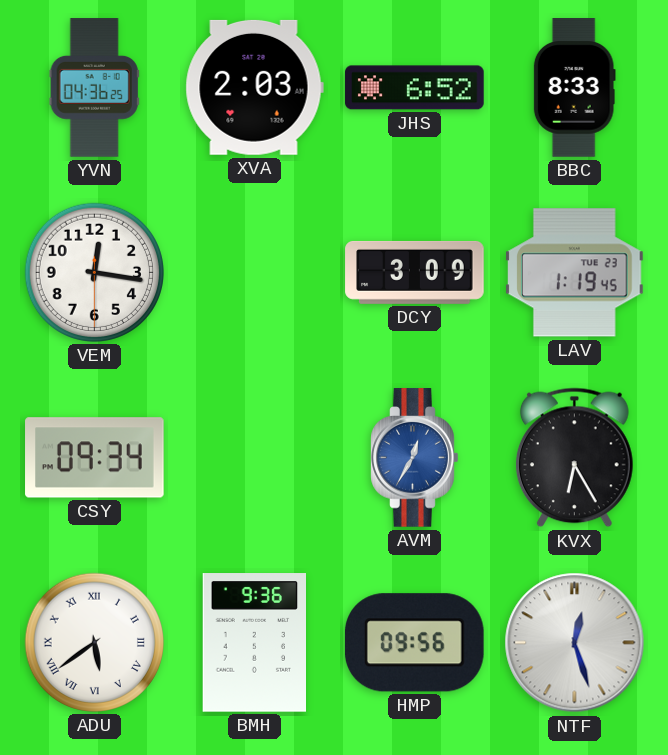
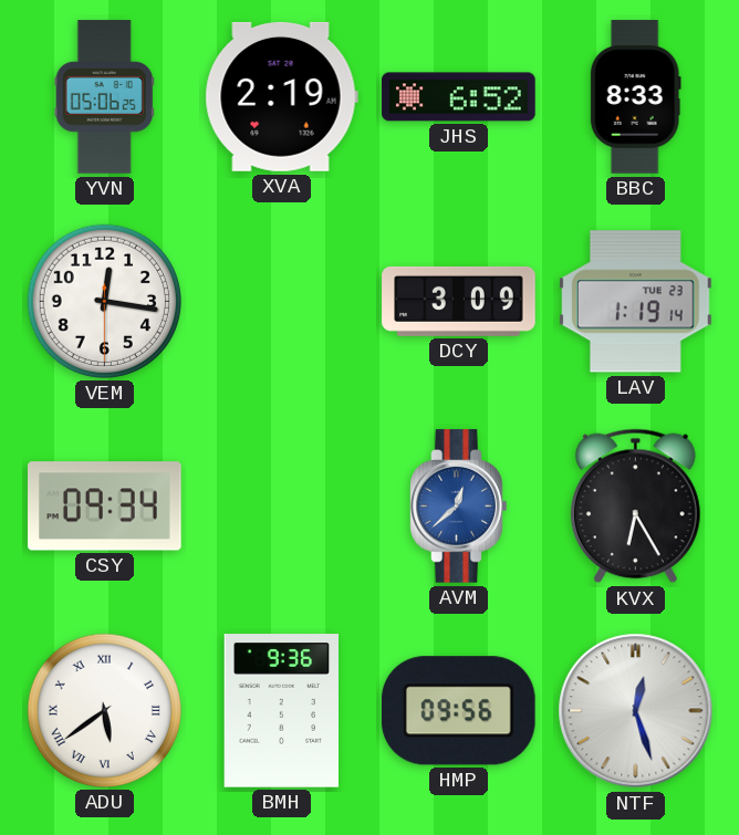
YVN: 04:36 -> 05:06 (104, 97)
XVA: 2:03 -> 2:19 (281, 96)
LAV: 1:19:45 -> 1:19:14 (636, 302)
AVM: 12:35 -> 12:38 (459, 507)
